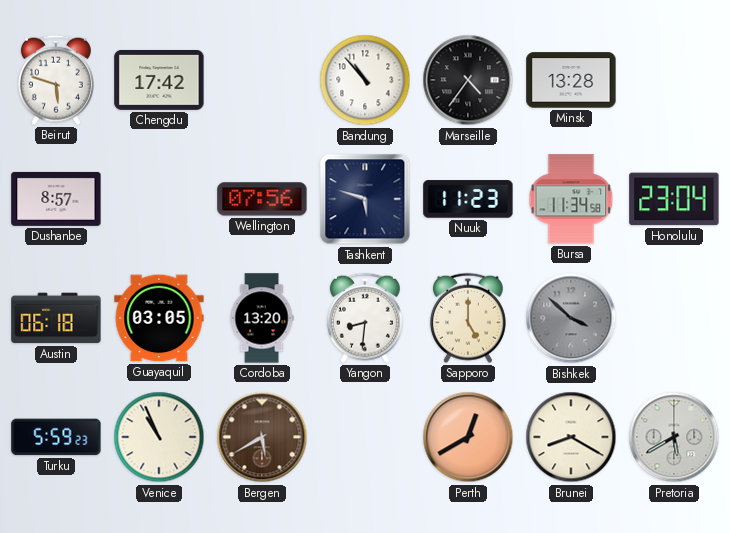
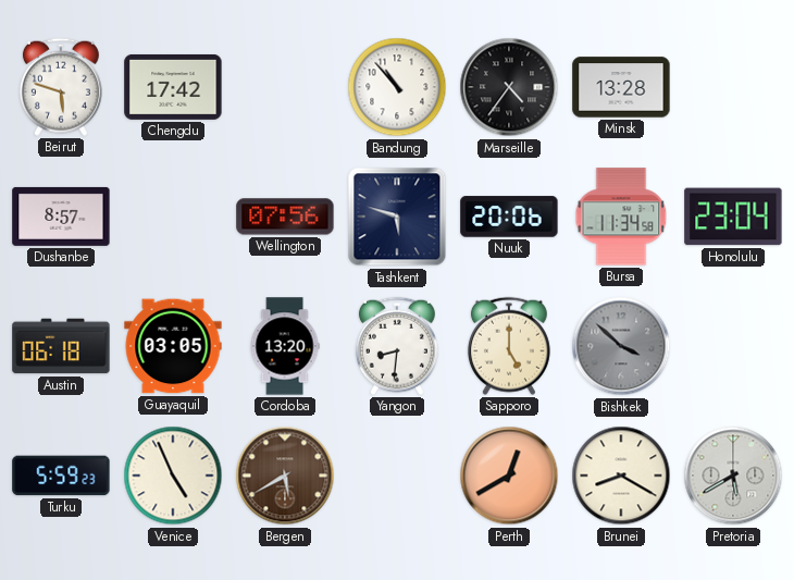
Nuuk: 11:23 -> 20:06 (509, 217)
Venice: 10:56 -> 4:56 (173, 476)
